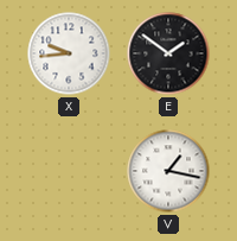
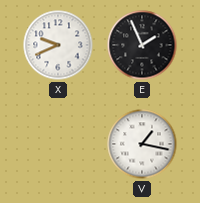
X: 9:44 -> 9:41 (58, 45)
E: 1:51 -> 1:56 (142, 45)
